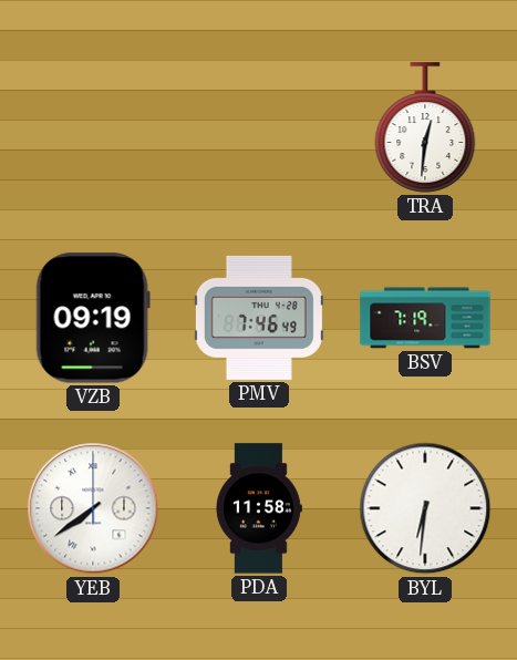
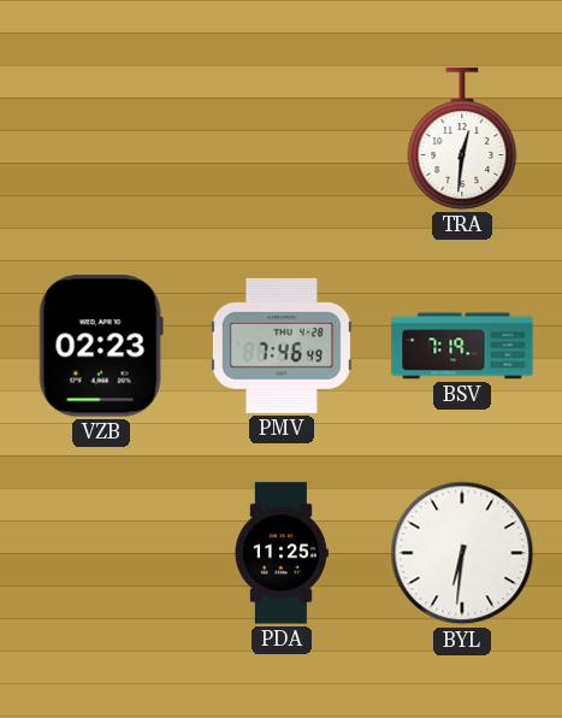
VZB: 09:19 -> 02:23 (101, 346)
YEB: 7:39 -> none (93, 508)
PDA: 11:58 -> 11:25 (280, 553)
